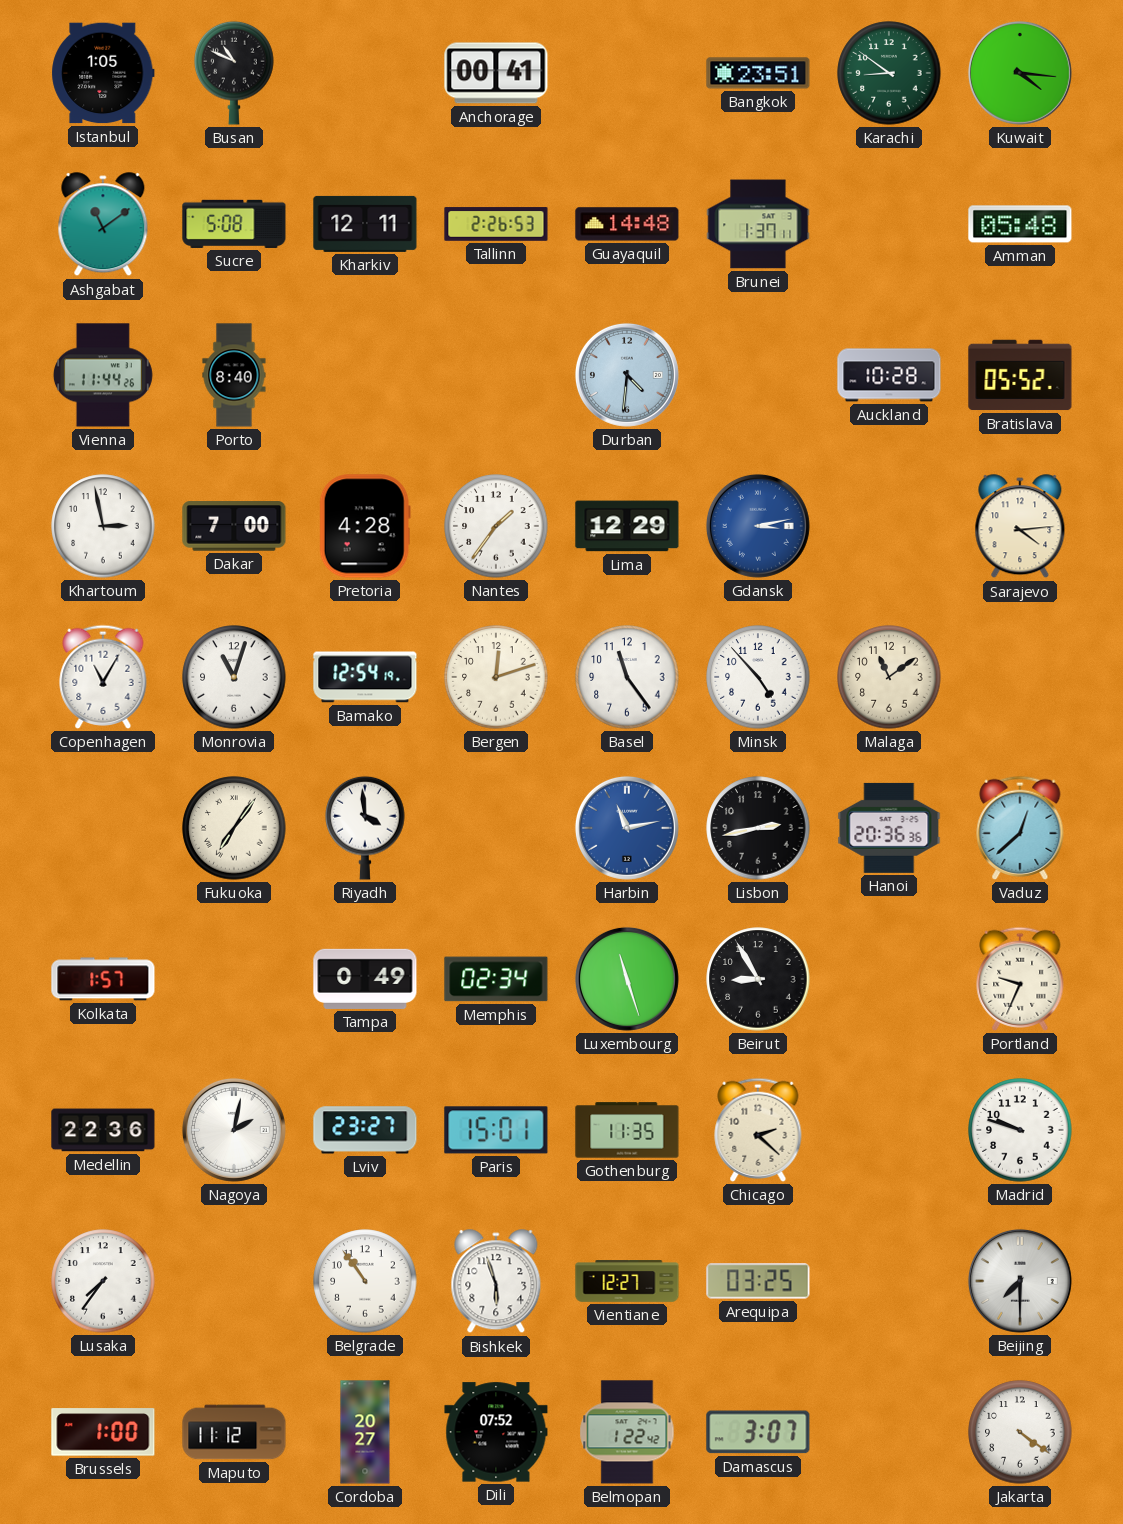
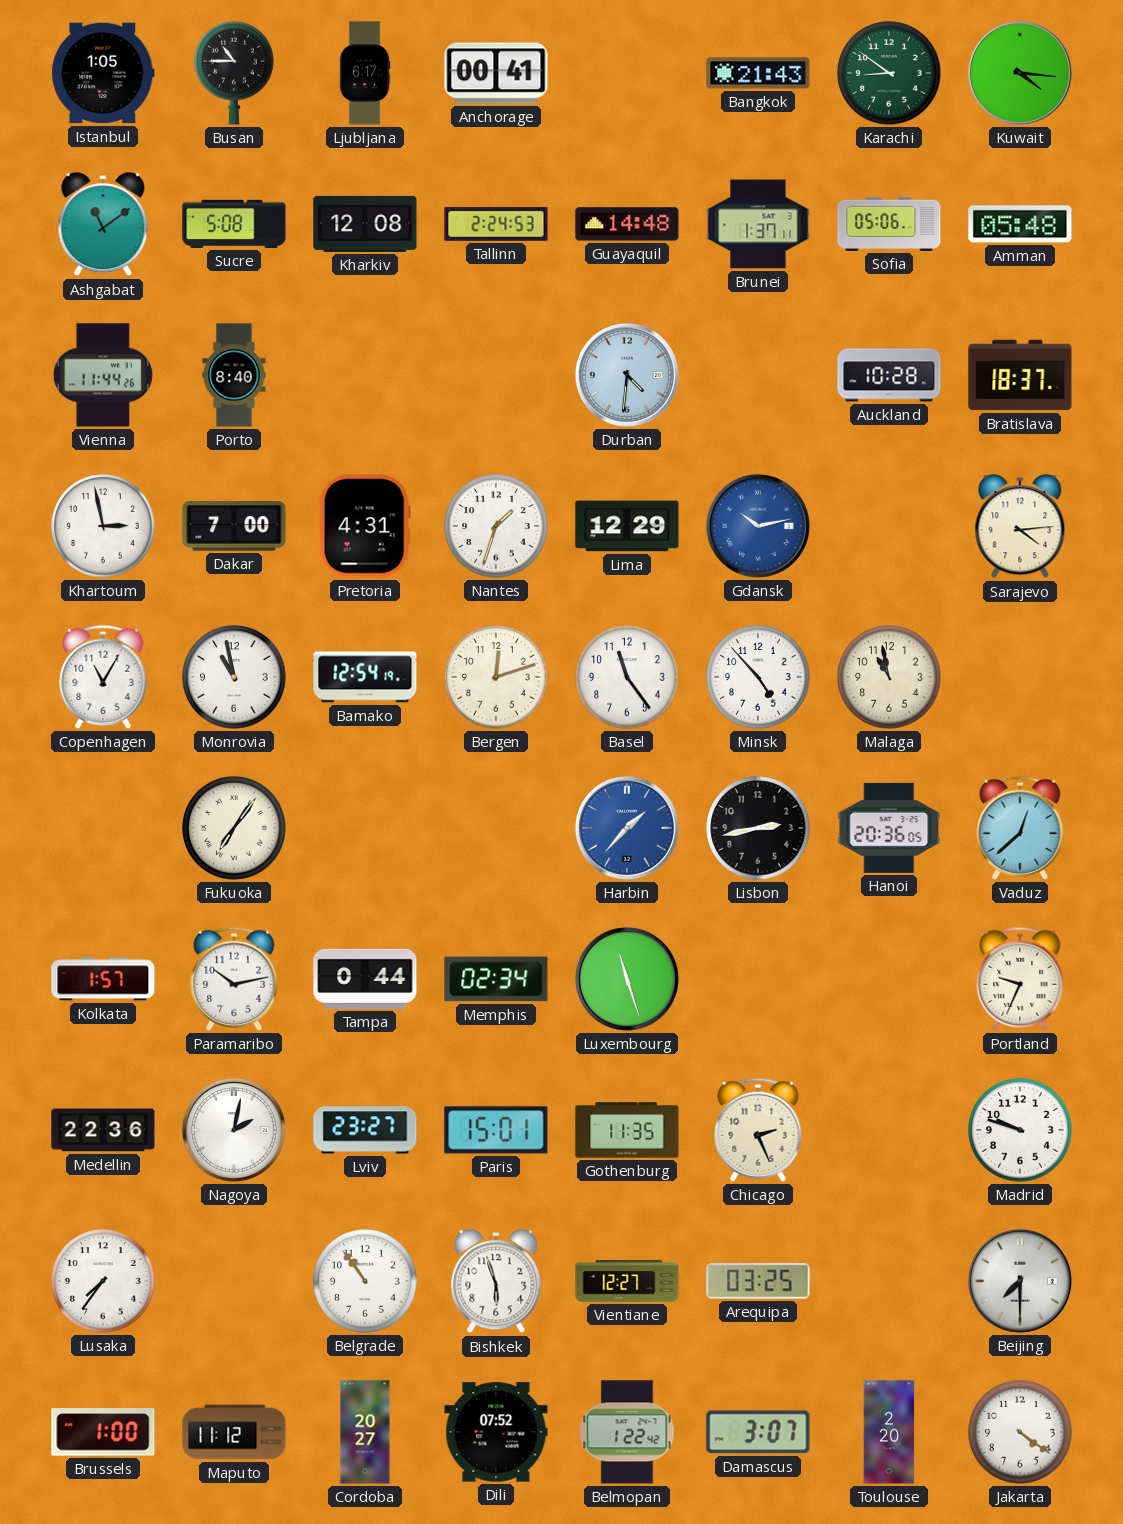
Busan: 10:49 -> 10:45 (234, 73)
Ljubljana: none -> 6:17 (365, 73)
Bangkok: 23:51 -> 21:43 (758, 73)
Kharkiv: 12:11 -> 12:08 (365, 224)
Tallinn: 2:26 -> 2:24 (496, 224)
Sofia: none -> 05:06 (889, 224)
Bratislava: 05:52 -> 18:37 (1020, 375)
Pretoria: 4:28 -> 4:31 (365, 526)
Nantes: 1:36 -> 1:33 (496, 526)
Gdansk: 3:13 -> 10:13 (758, 526)
Monrovia: 11:03 -> 10:58 (234, 677)
Malaga: 11:09 -> 10:58 (889, 677)
Riyadh: 3:59 -> none (365, 828)
Harbin: 11:13 -> 1:37 (627, 828)
Hanoi: 20:36:36 -> 20:36:05 (889, 828)
Paramaribo: none -> 10:13 (234, 979)
Tampa: 0:49 -> 0:44 (365, 979)
Beirut: 8:55 -> none (758, 979)
Chicago: 2:22 -> 2:26 (758, 1130)
Toulouse: none -> 2:20 (889, 1432)
